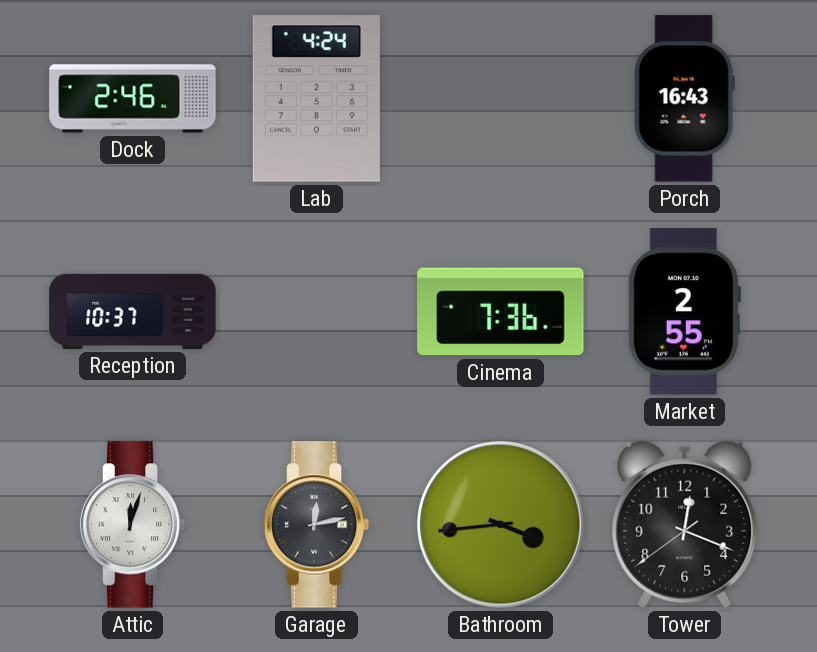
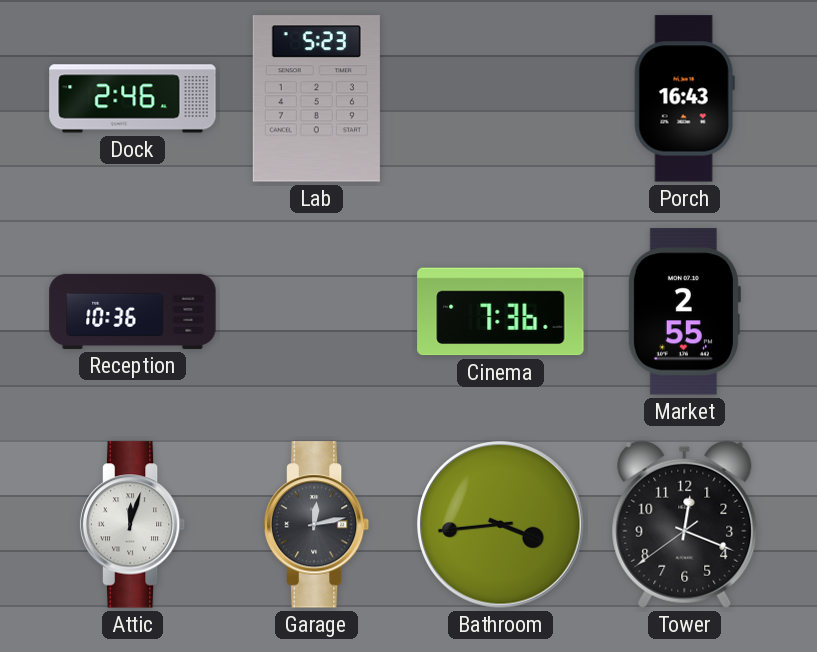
Lab: 4:24 -> 5:23 (316, 99)
Reception: 10:37 -> 10:36 (133, 311)
